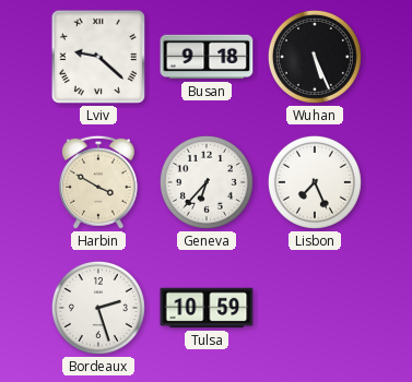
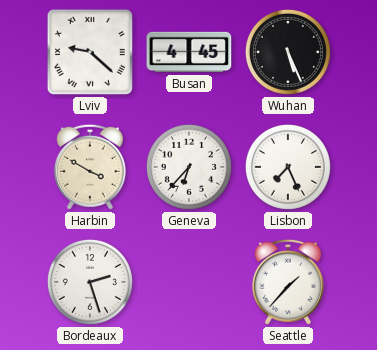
Busan: 9:18 -> 4:45 (189, 52)
Tulsa: 10:59 -> none (207, 308)
Seattle: none -> 1:37 (288, 282)
